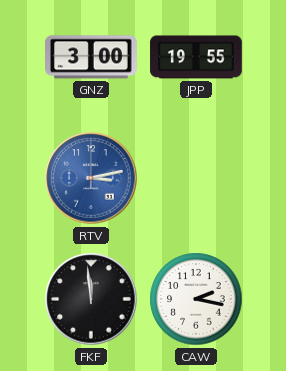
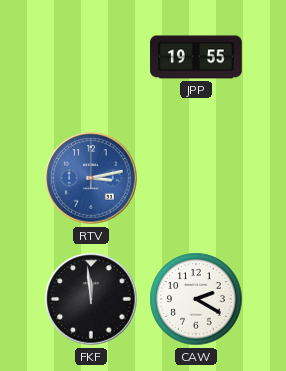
GNZ: 3:00 -> none (92, 57)
CAW: 2:17 -> 2:20 (196, 299)
